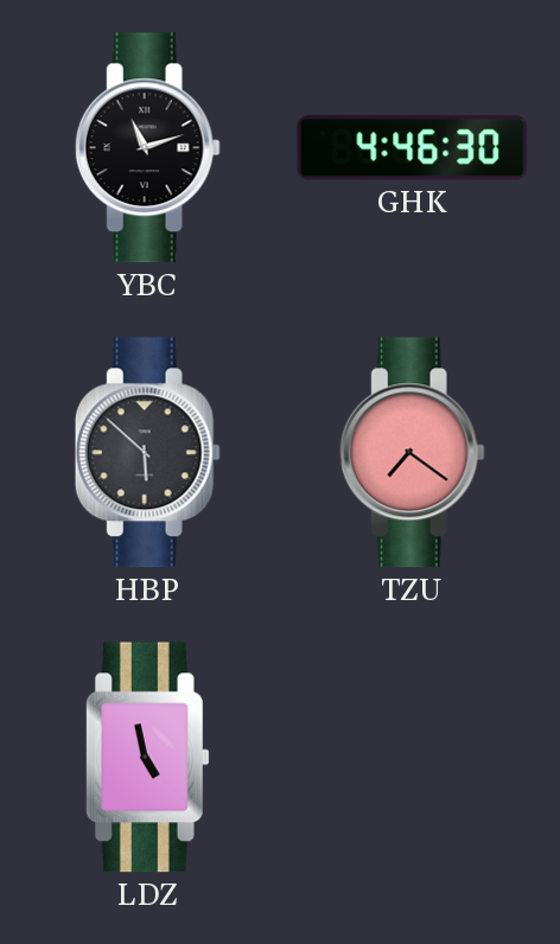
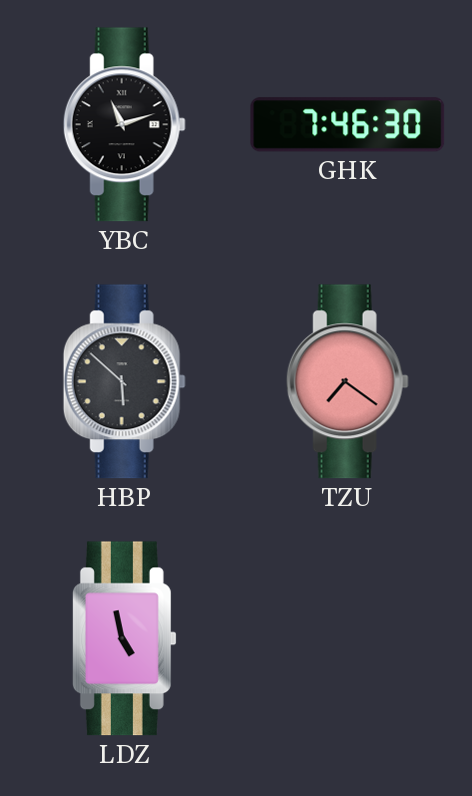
GHK: 4:46 -> 7:46 (348, 125)
